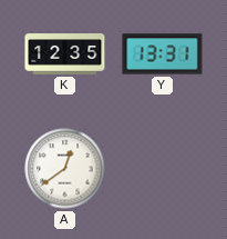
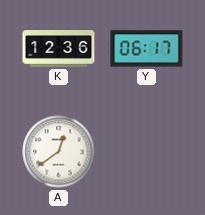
K: 12:35 -> 12:36 (59, 49)
Y: 13:31 -> 06:17 (147, 49)
